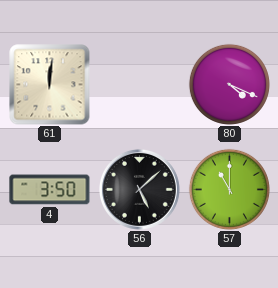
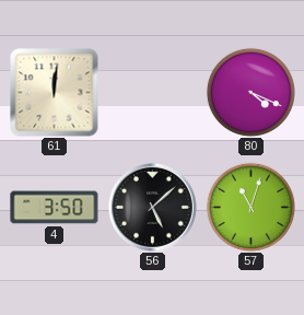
57: 11:00 -> 11:03 (250, 207)
